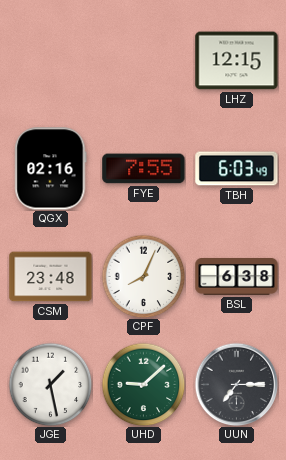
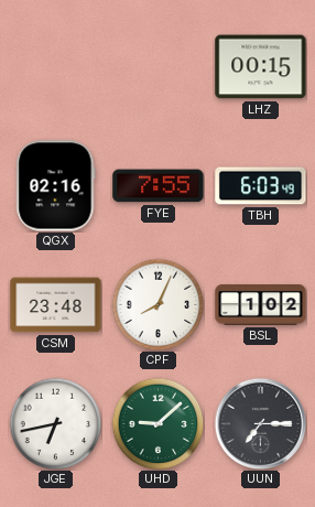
LHZ: 12:15 -> 00:15 (261, 67)
BSL: 6:38 -> 1:02 (261, 305)
JGE: 1:28 -> 6:43 (55, 423)
